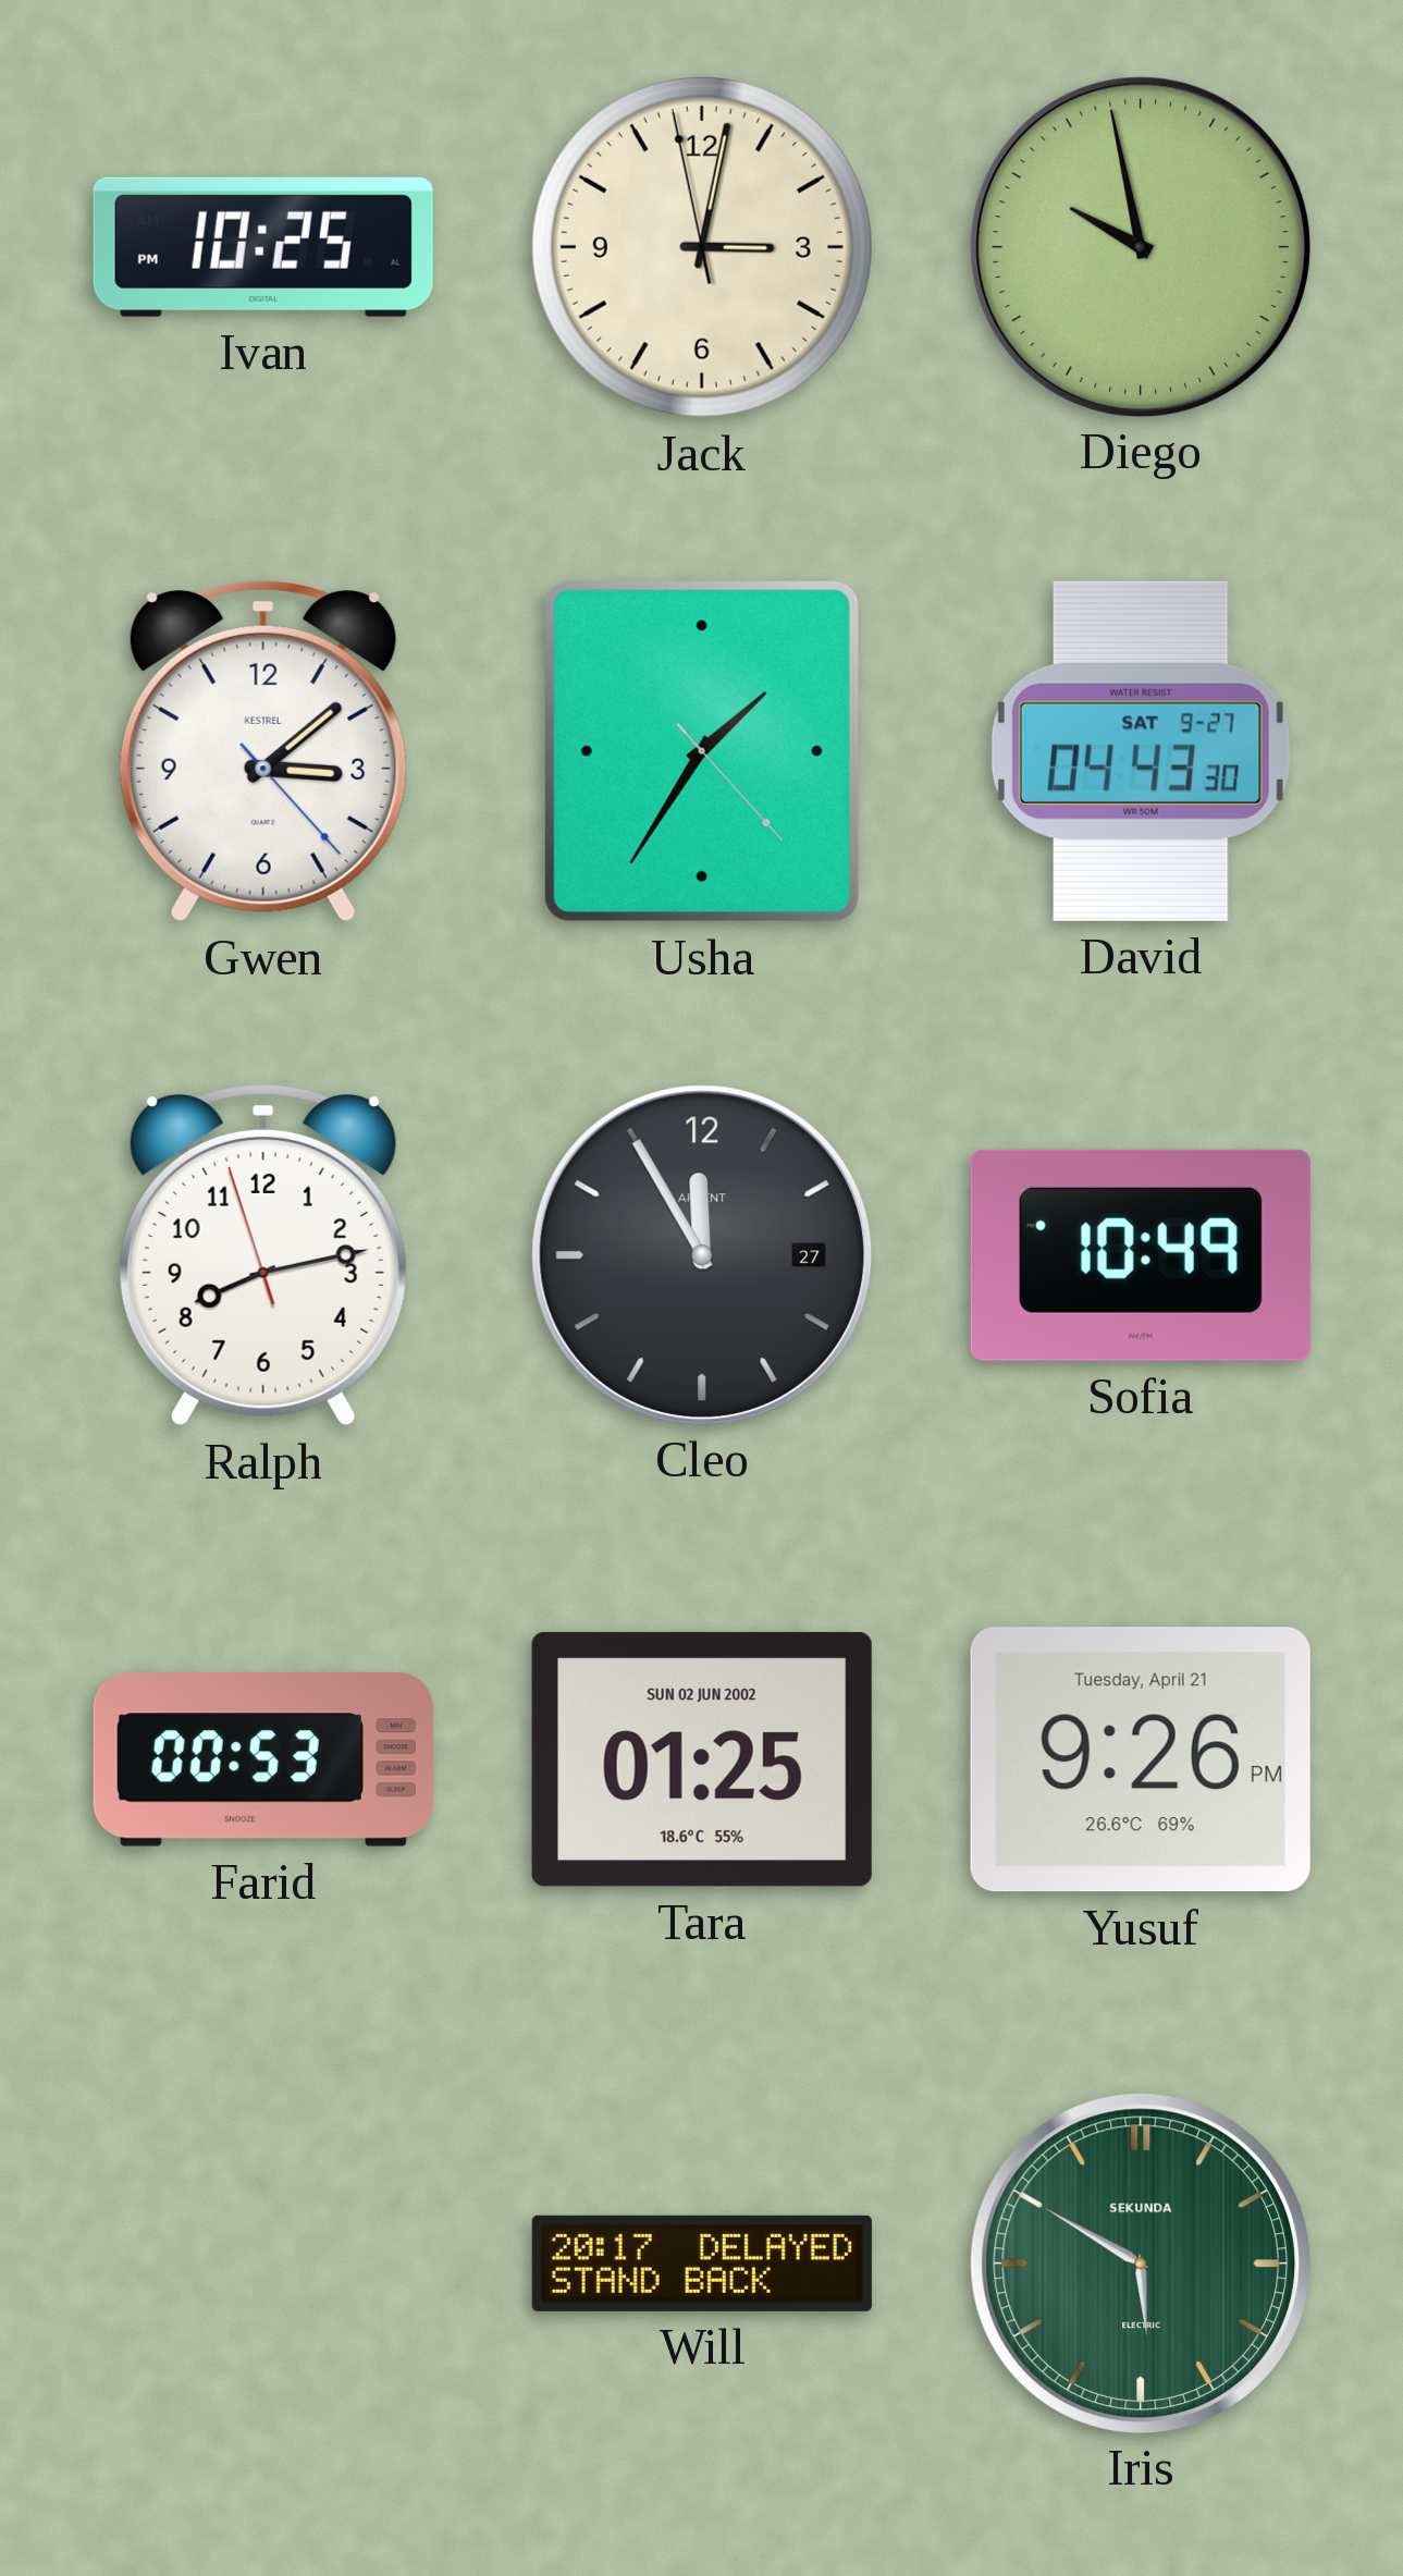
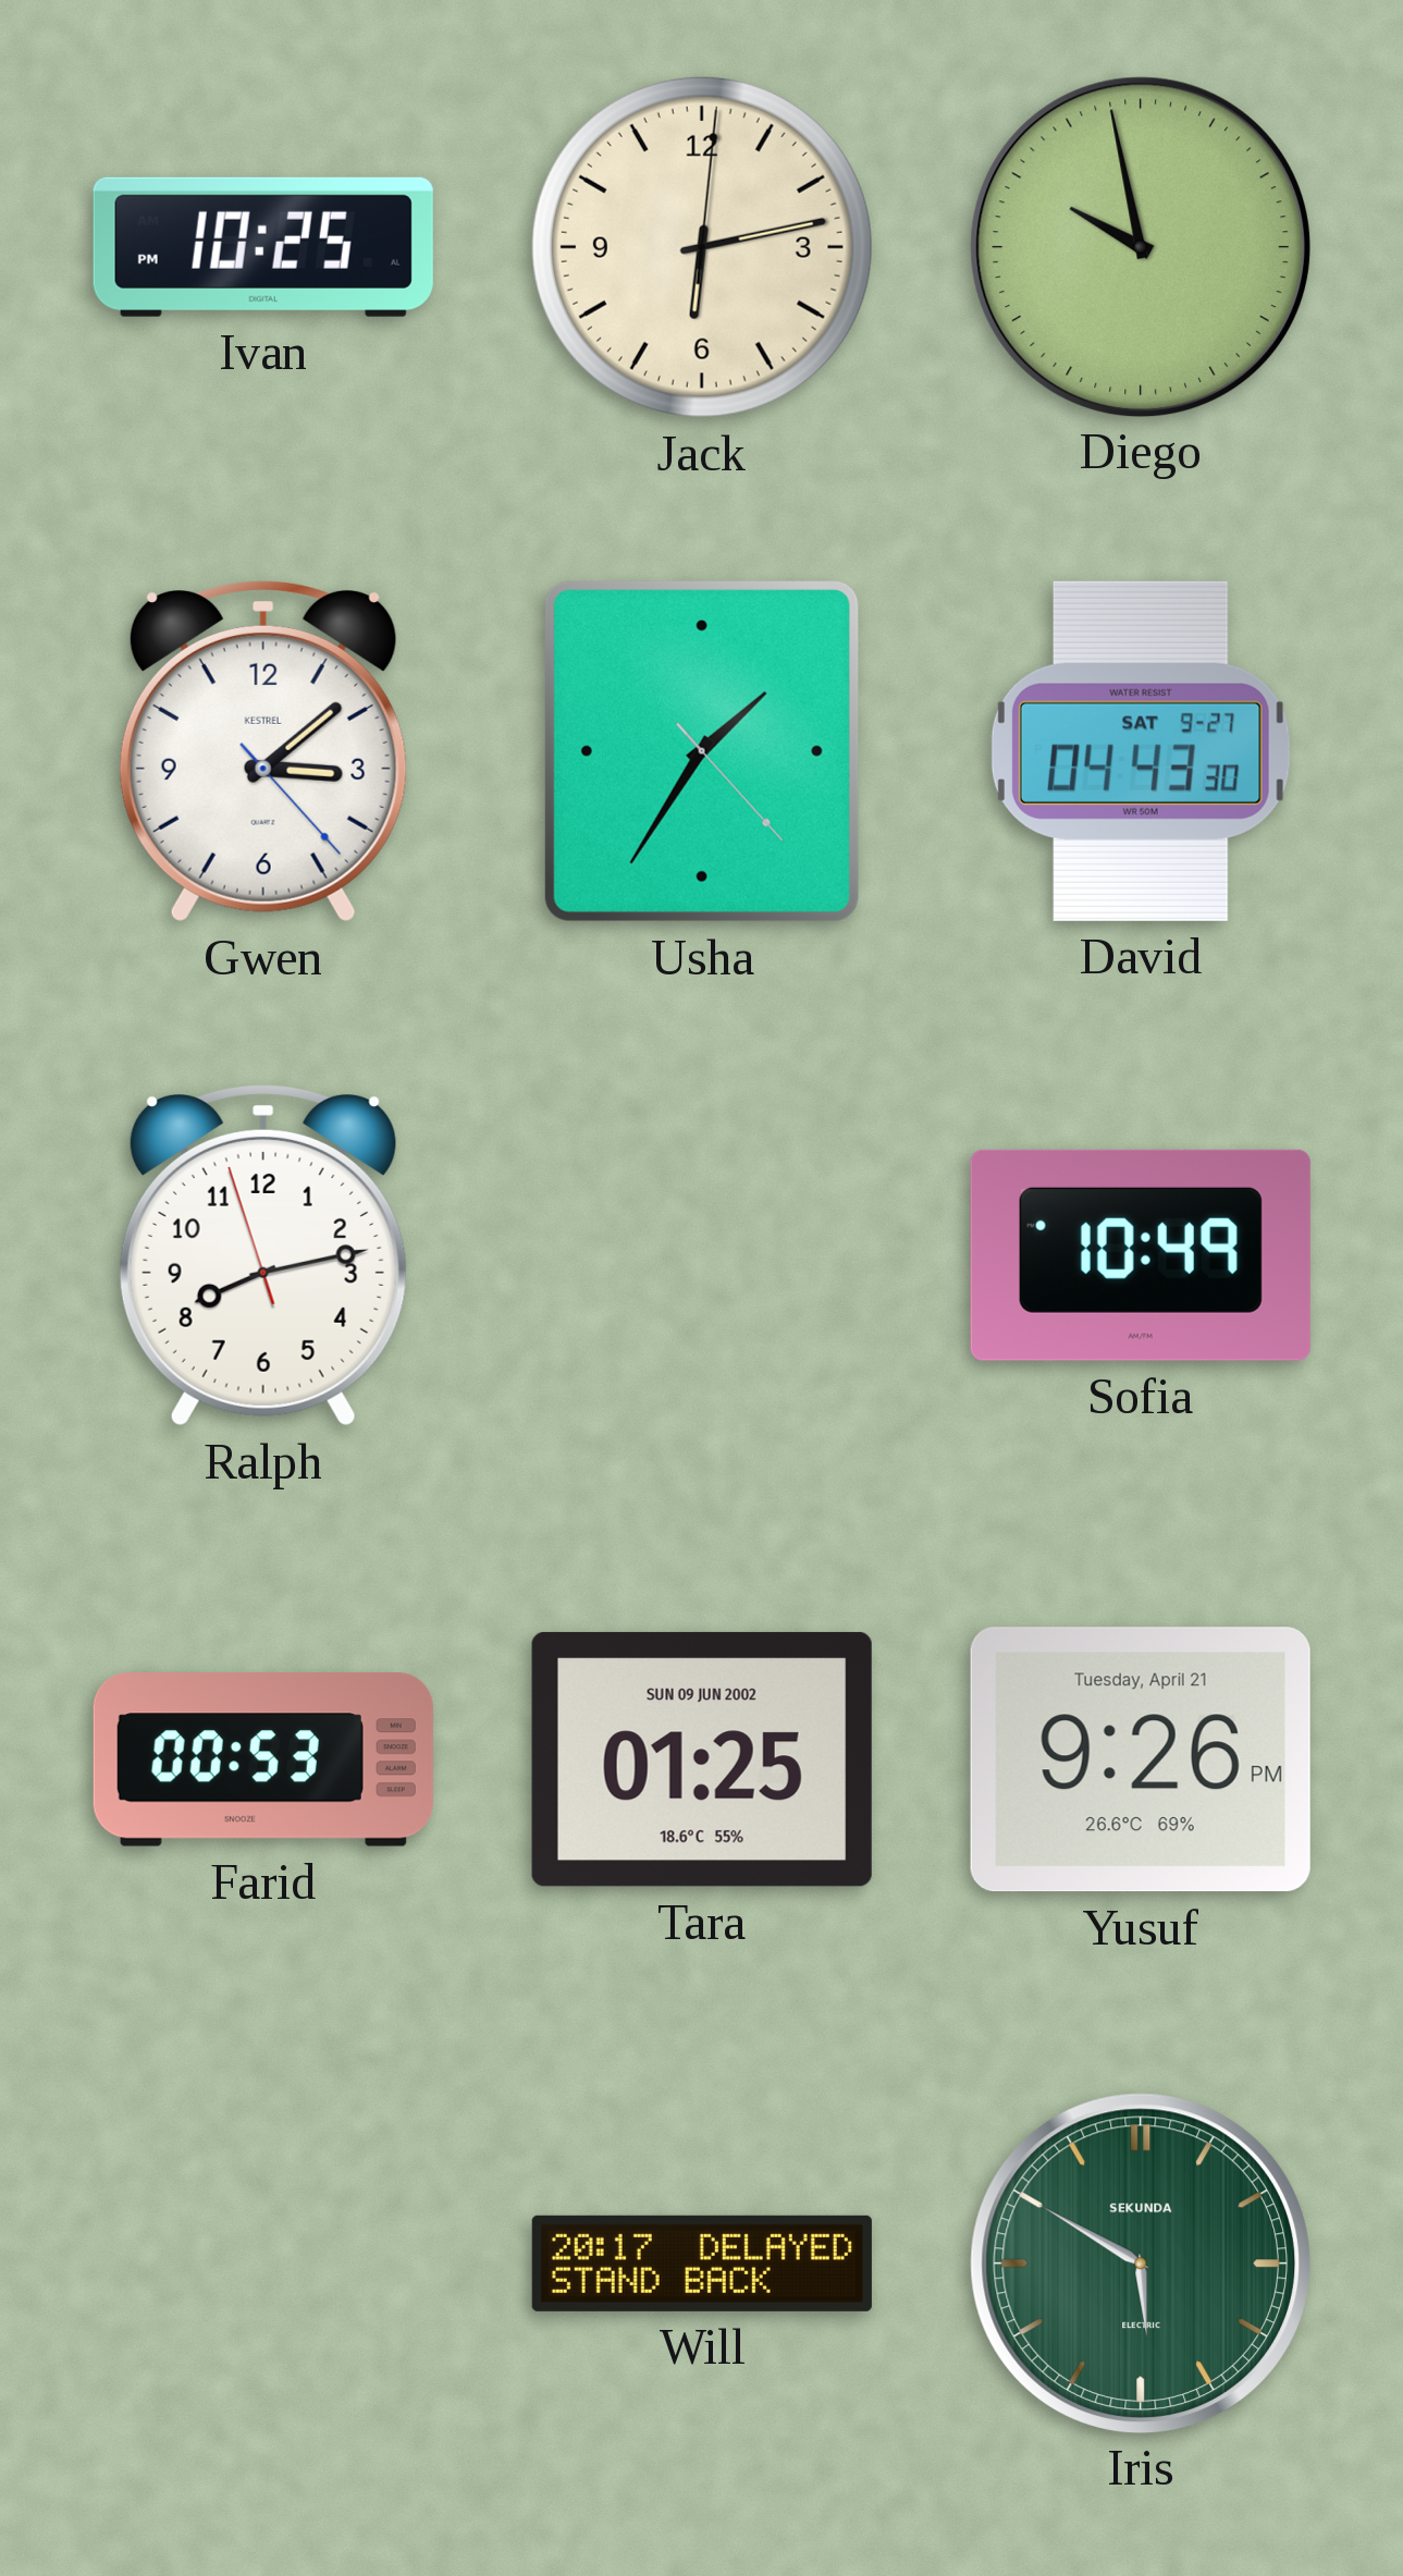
Jack: 3:01 -> 6:13 (702, 247)
Cleo: 11:55 -> none (701, 1254)
Tara date: SUN 02 JUN 2002 -> SUN 09 JUN 2002 (702, 1759)
